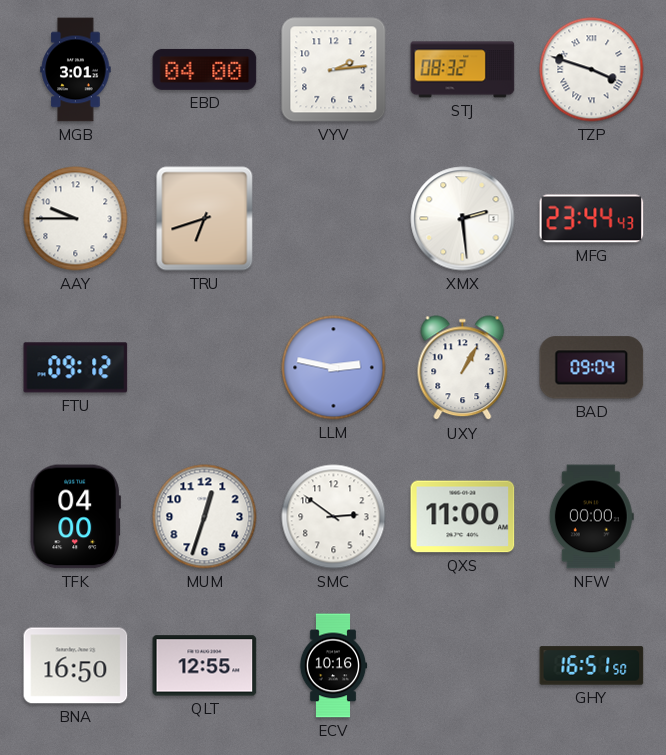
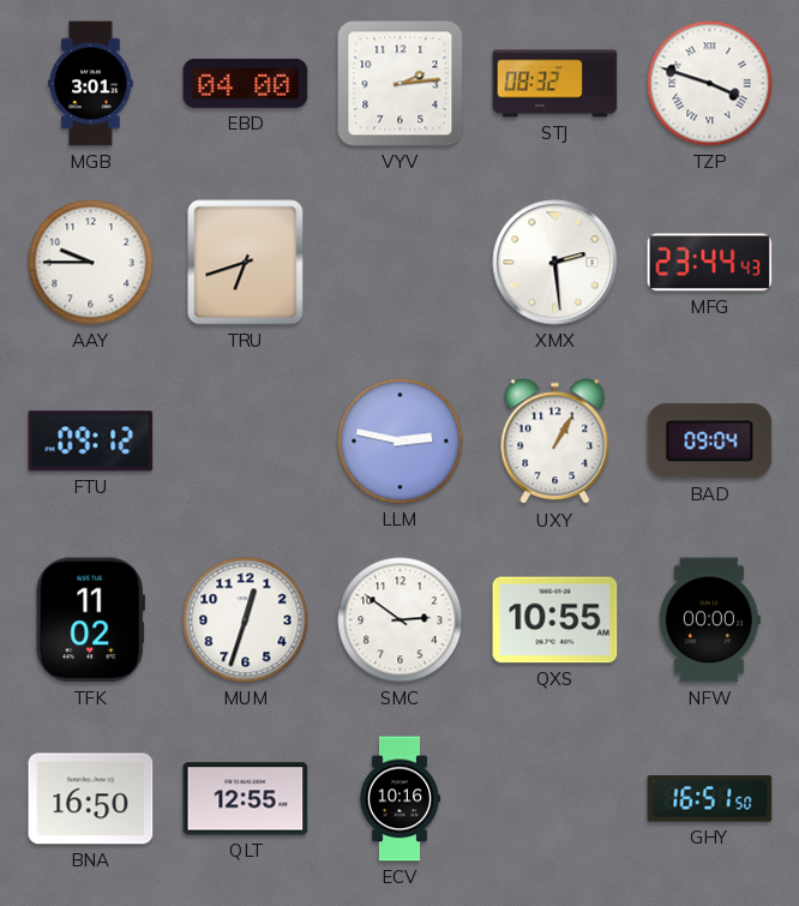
TFK: 04:00 -> 11:02 (90, 620)
QXS: 11:00 -> 10:55 (555, 620)
